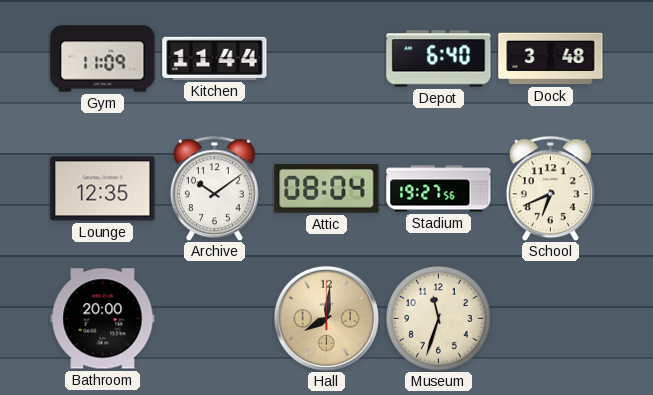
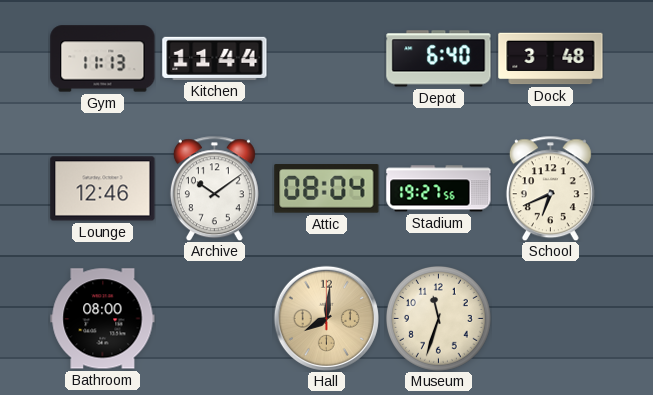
Gym: 11:09 -> 11:13 (103, 59)
Lounge: 12:35 -> 12:46 (103, 189)
Bathroom: 20:00 -> 08:00 (103, 319)
